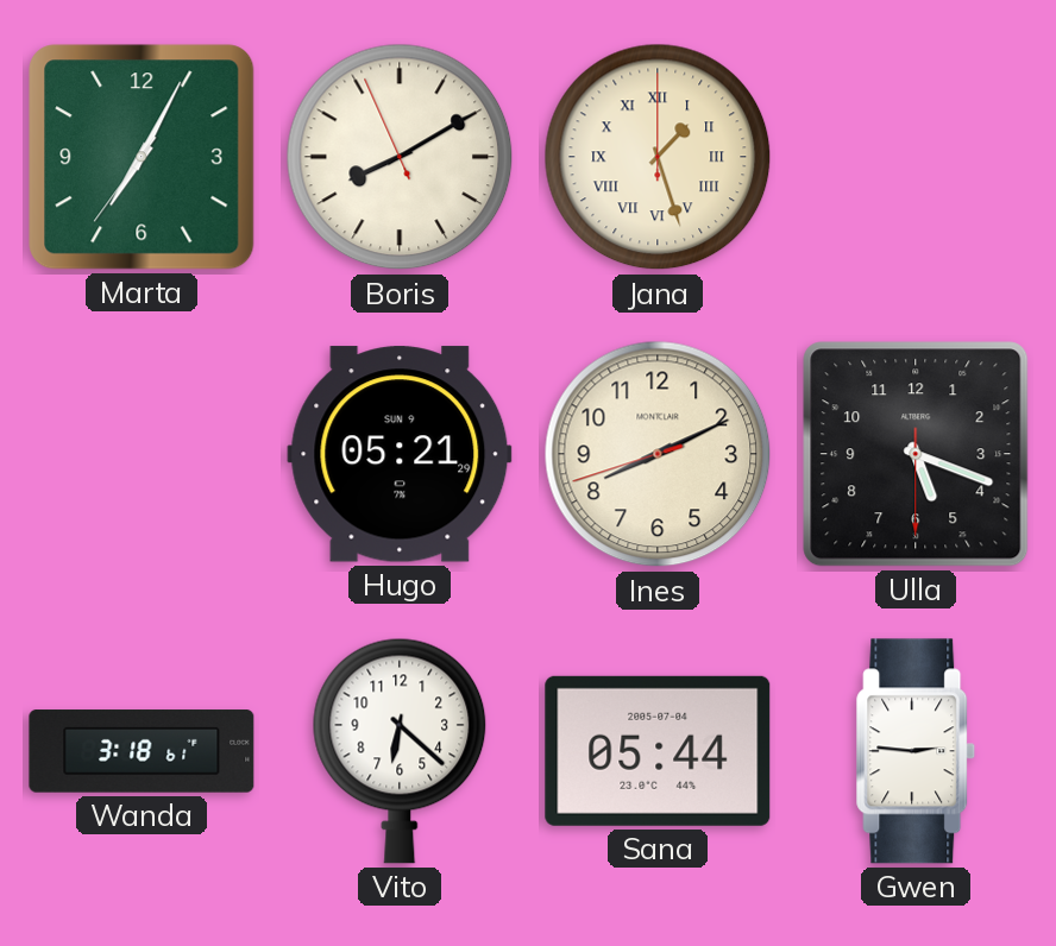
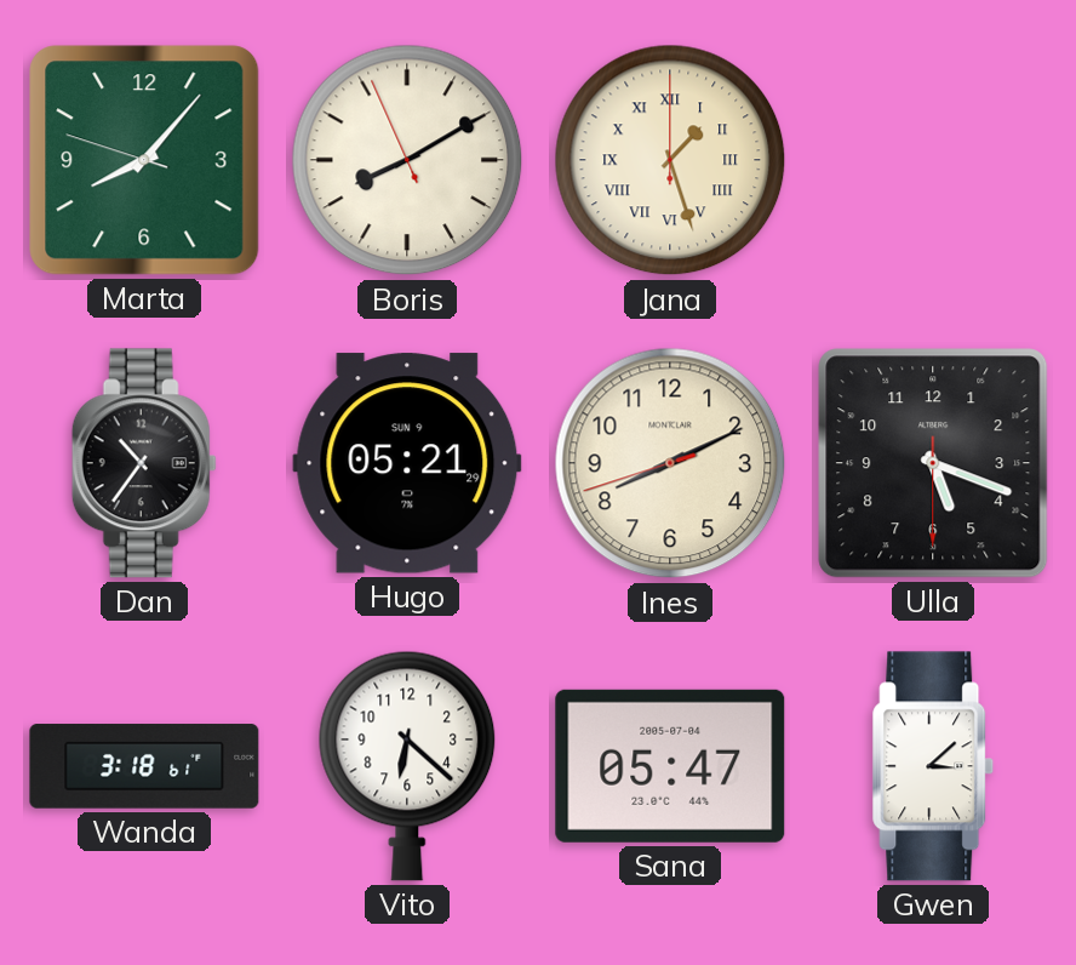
Marta: 7:04 -> 8:06 (144, 160)
Dan: none -> 10:36 (144, 463)
Sana: 05:44 -> 05:47 (670, 766)
Gwen: 2:46 -> 3:08 (933, 766)
